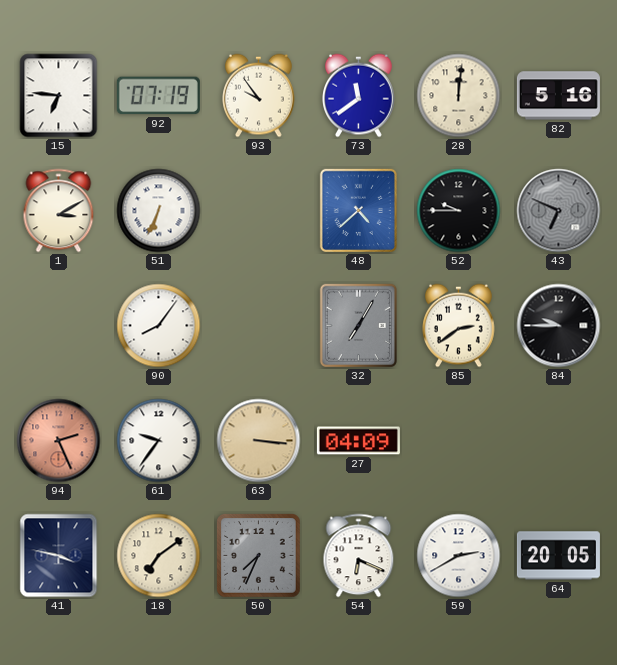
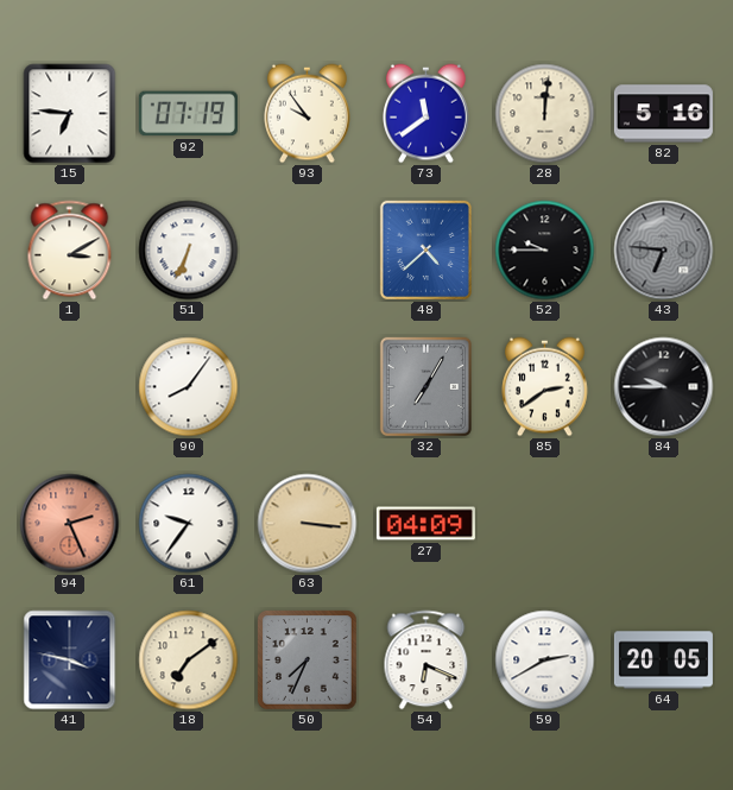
43: 6:49 -> 6:46 (664, 251)
